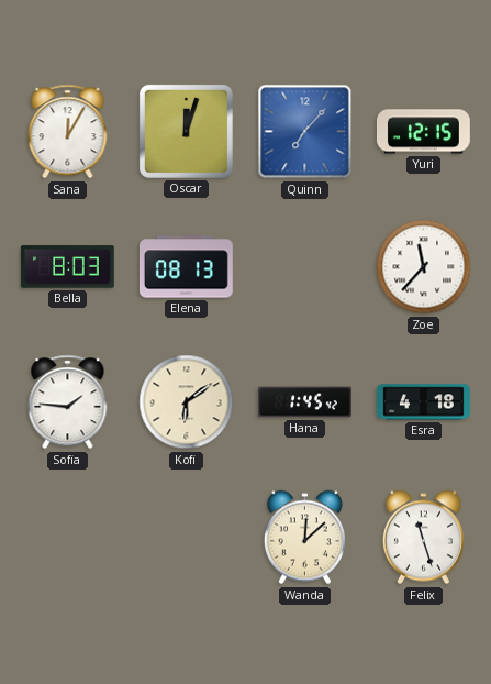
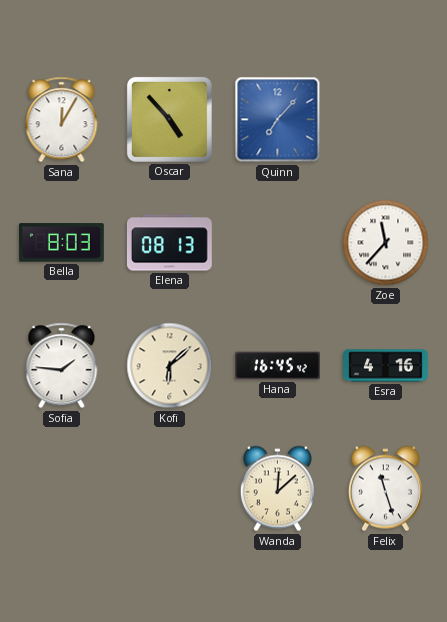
Oscar: 12:03 -> 4:53 (169, 119)
Yuri: 12:15 -> none (423, 132)
Kofi: 6:09 -> 6:08 (170, 366)
Hana: 1:45 -> 16:45 (278, 366)
Esra: 4:18 -> 4:16 (386, 366)
